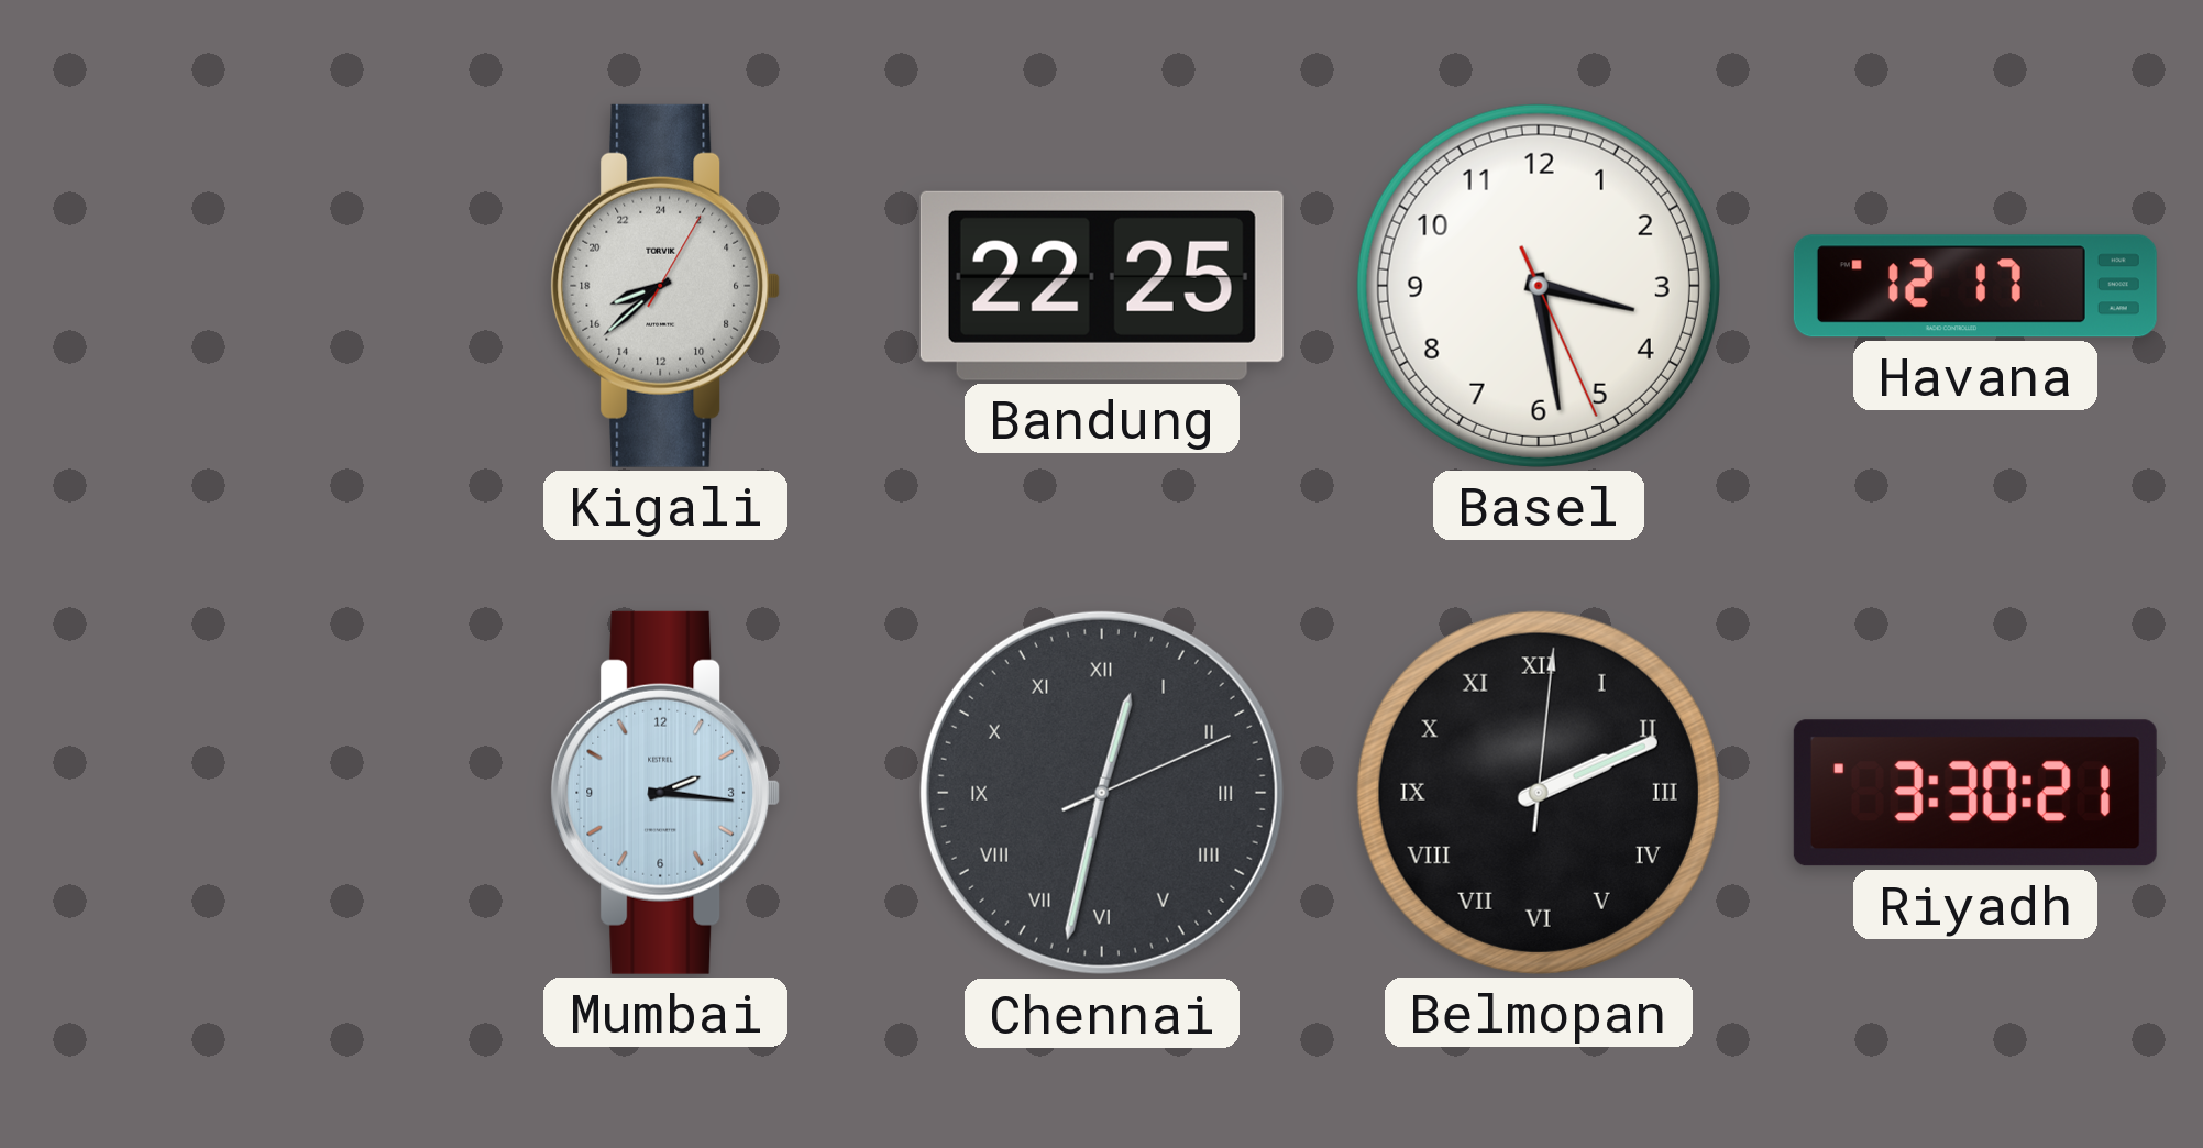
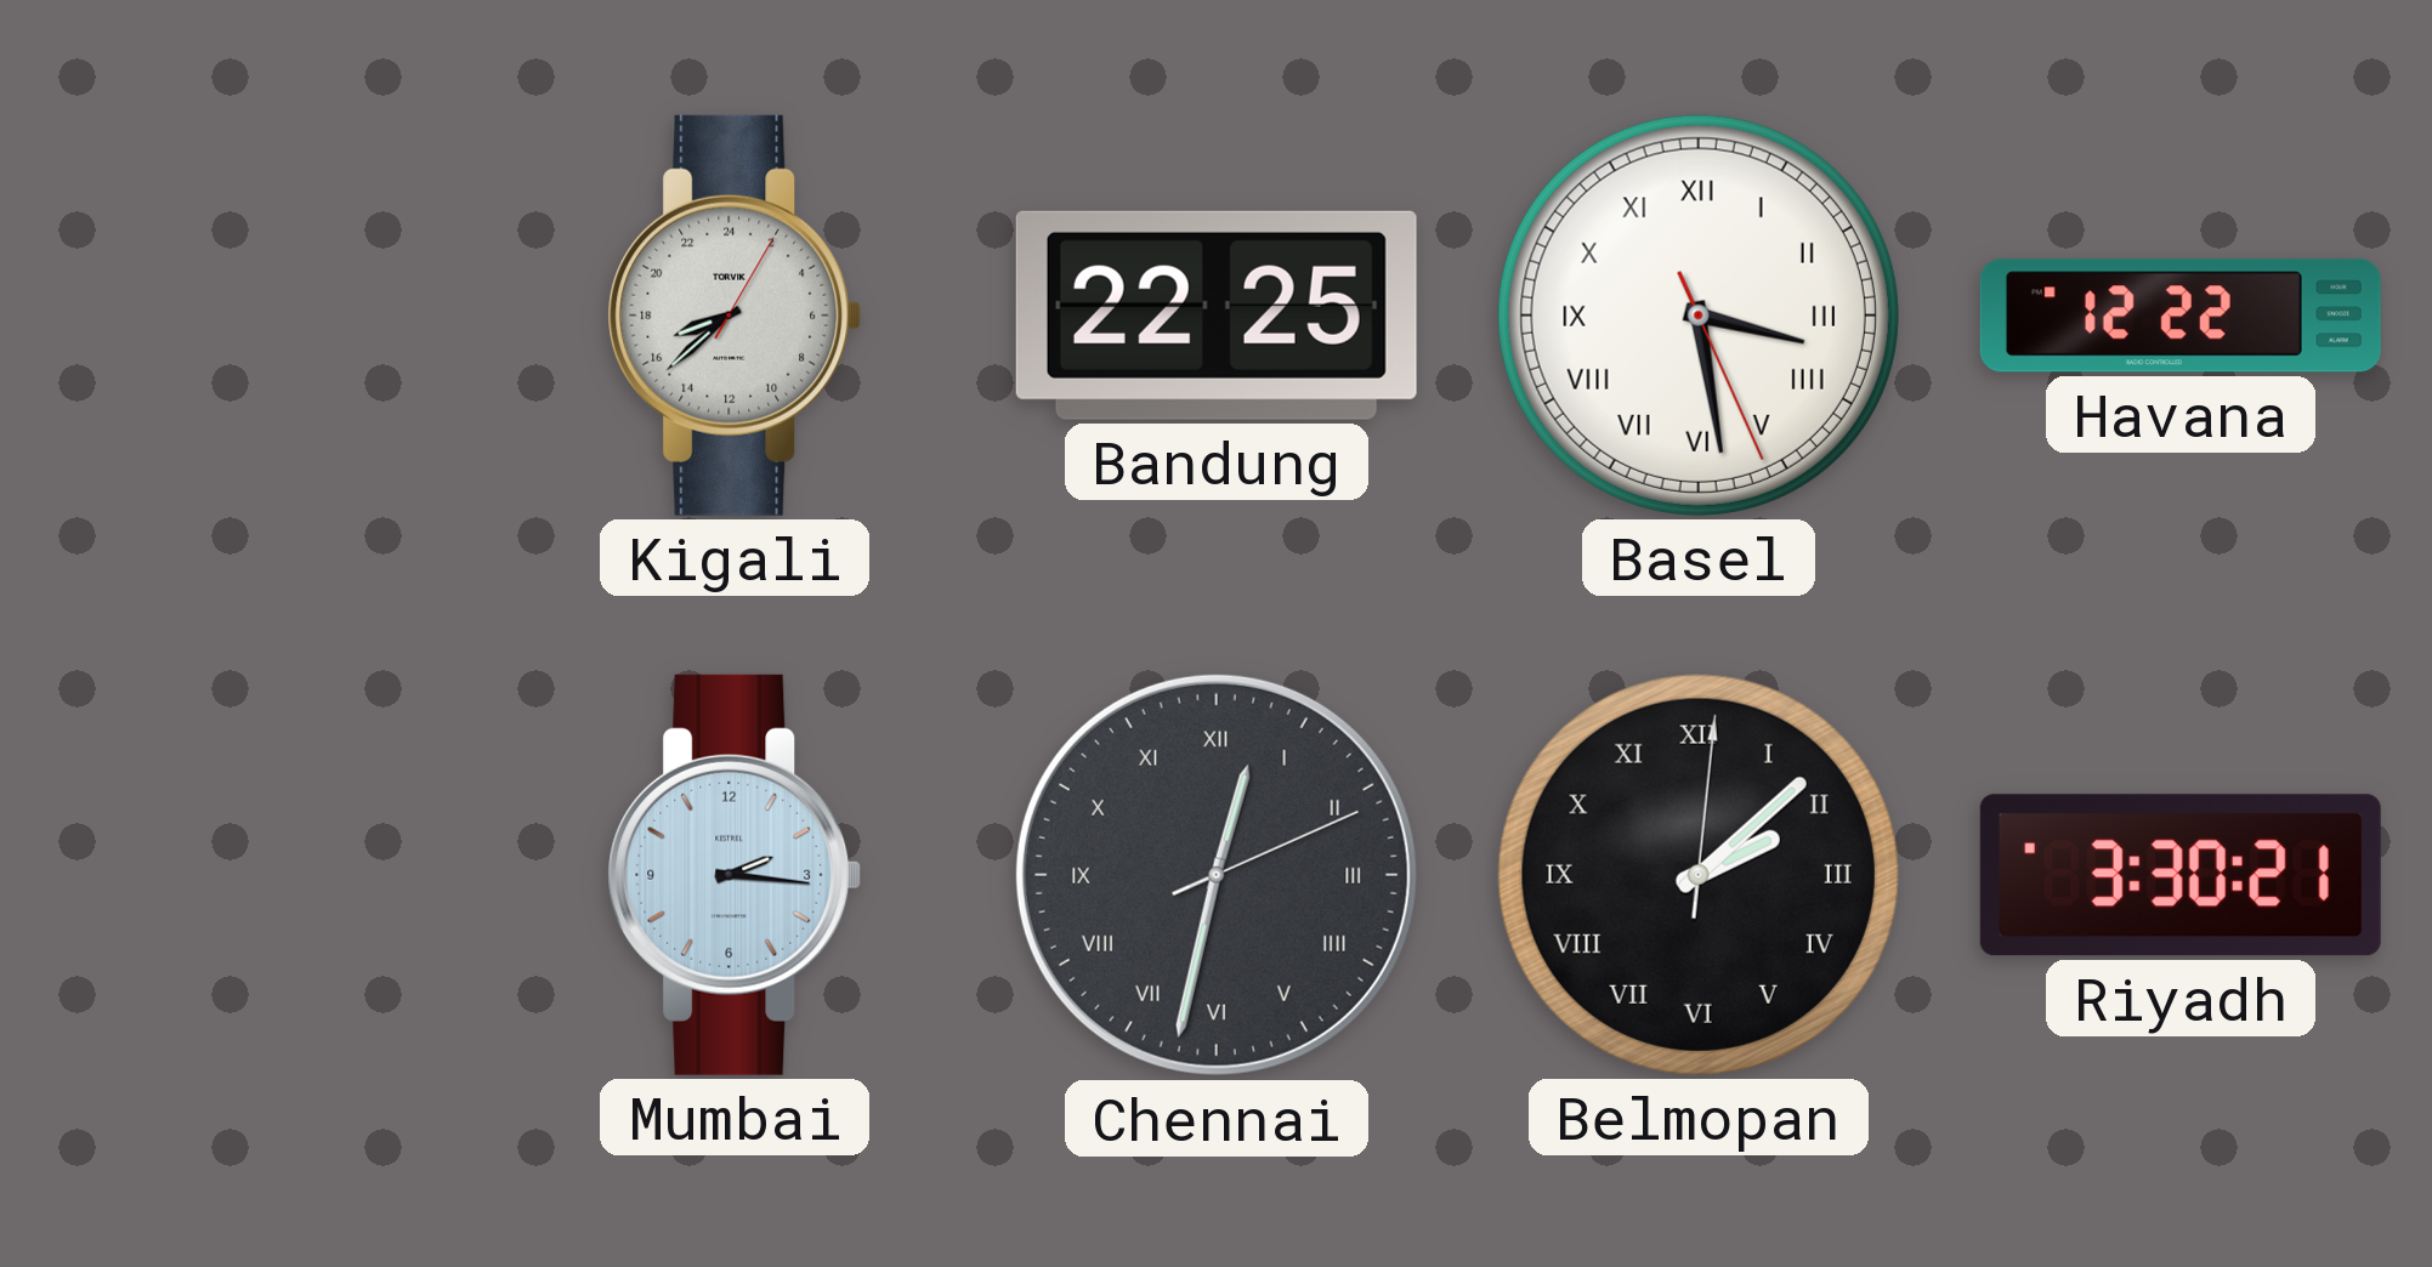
Basel numerals: Arabic -> Roman (1699, 316)
Havana: 12:17 -> 12:22 (2181, 316)
Belmopan: 2:11 -> 2:08 (1699, 875)
